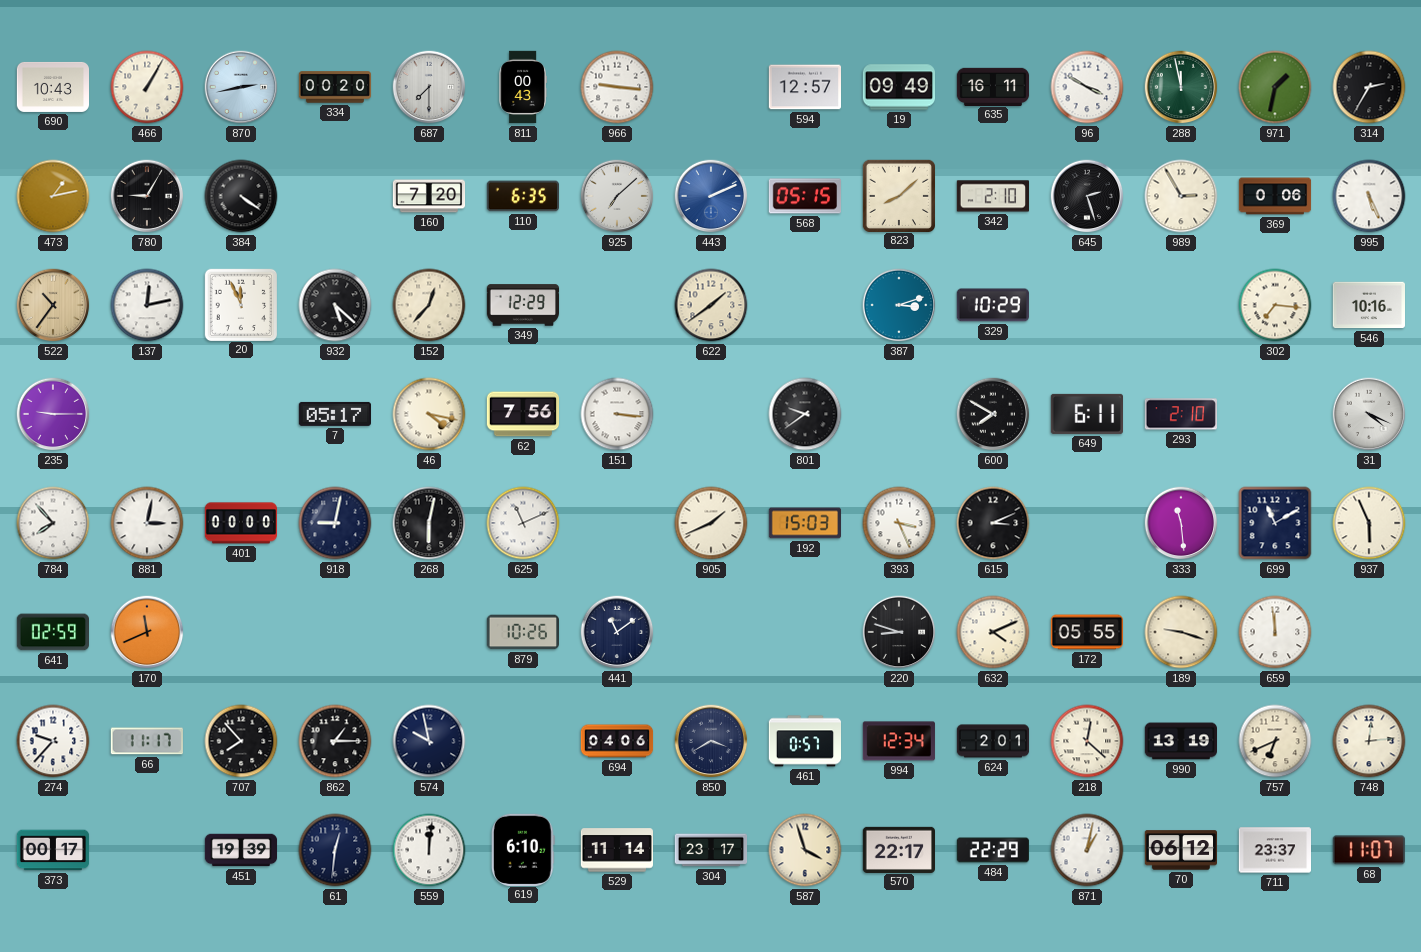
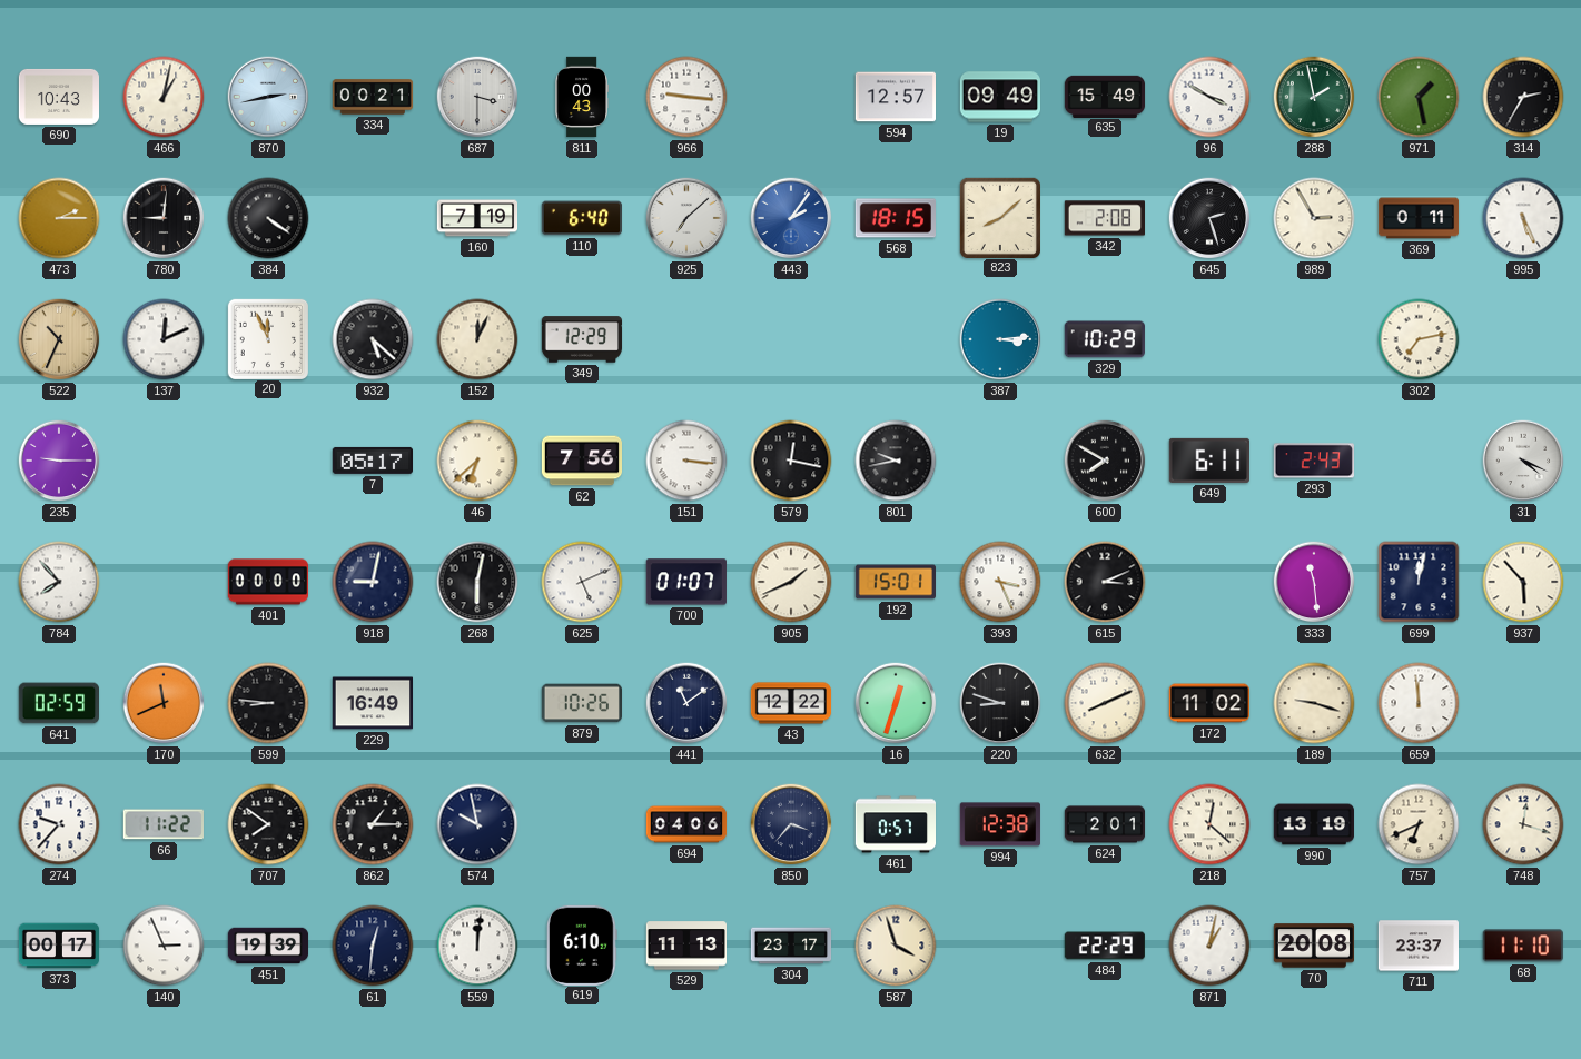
466: 1:05 -> 1:02 (164, 97)
334: 00:20 -> 00:21 (373, 97)
687: 7:30 -> 3:30 (477, 97)
635: 16:11 -> 15:49 (1105, 96)
288: 11:58 -> 1:58 (1314, 97)
971: 1:32 -> 1:28 (1419, 97)
473: 1:13 -> 2:15 (59, 218)
780: 9:05 -> 9:01 (164, 218)
160: 7:20 -> 7:19 (477, 218)
110: 6:35 -> 6:40 (581, 218)
443: 2:11 -> 2:06 (791, 218)
568: 05:15 -> 18:15 (895, 218)
342: 2:10 -> 2:08 (1104, 218)
369: 0:06 -> 0:11 (1419, 218)
522: 10:36 -> 10:34 (59, 339)
137: 12:13 -> 12:11 (164, 339)
152: 12:37 -> 12:04 (477, 339)
622: 1:39 -> none (711, 305)
387: 3:12 -> 3:14 (1000, 339)
302: 7:16 -> 7:13 (1419, 339)
546: 10:16 -> none (1368, 305)
46: 4:17 -> 6:38 (477, 461)
579: none -> 12:17 (791, 461)
801: 9:39 -> 9:43 (896, 461)
293: 2:10 -> 2:43 (1313, 461)
881: 3:02 -> none (147, 523)
625: 11:11 -> 5:11 (582, 582)
700: none -> 01:07 (686, 582)
192: 15:03 -> 15:01 (895, 582)
699: 11:10 -> 12:02 (1419, 582)
937: 5:56 -> 5:53 (1523, 582)
599: none -> 8:46 (268, 703)
229: none -> 16:49 (372, 703)
43: none -> 12:22 (791, 703)
16: none -> 12:33 (896, 703)
632: 4:11 -> 8:11 (1105, 703)
172: 05:55 -> 11:02 (1208, 703)
66: 11:17 -> 11:22 (164, 824)
707: 7:53 -> 7:51 (268, 824)
850: 3:40 -> 3:37 (791, 824)
994: 12:34 -> 12:38 (999, 824)
748: 12:14 -> 12:18 (1523, 824)
140: none -> 2:56 (164, 946)
529: 11:14 -> 11:13 (685, 946)
570: 22:17 -> none (898, 849)
70: 06:12 -> 20:08 (1313, 946)
68: 11:07 -> 11:10 (1523, 946)
